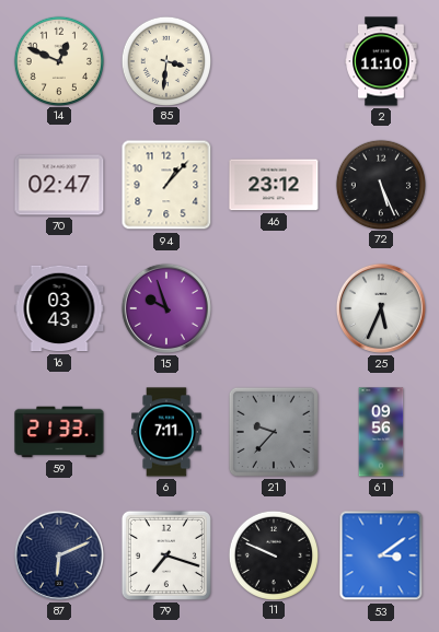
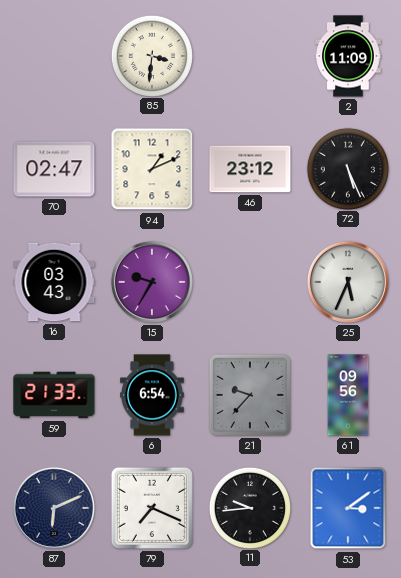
14: 12:49 -> none (58, 60)
2: 11:10 -> 11:09 (348, 56)
94: 1:07 -> 1:11 (152, 169)
15: 9:57 -> 9:35 (152, 282)
6: 7:11 -> 6:54 (152, 395)
79: 7:18 -> 7:19 (152, 508)
11: 9:49 -> 9:44 (249, 507)
